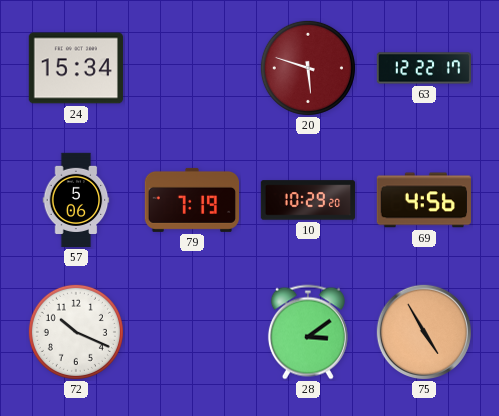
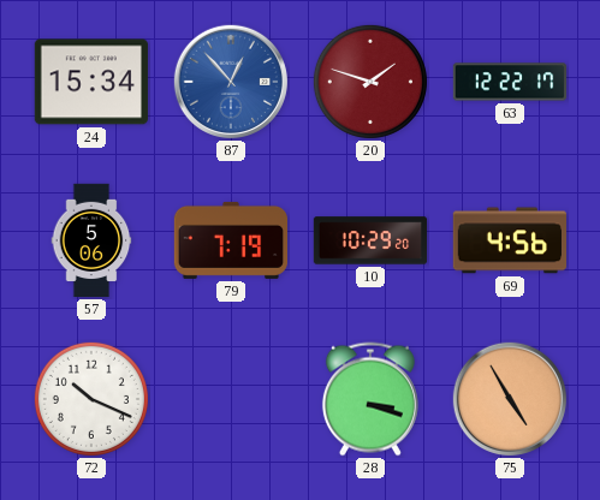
87: none -> 12:53 (231, 82)
20: 5:48 -> 1:48 (370, 82)
28: 3:09 -> 3:18 (370, 399)
